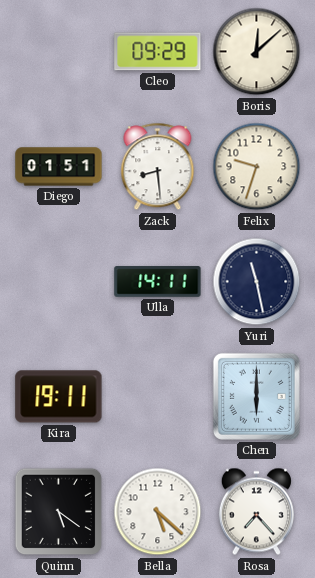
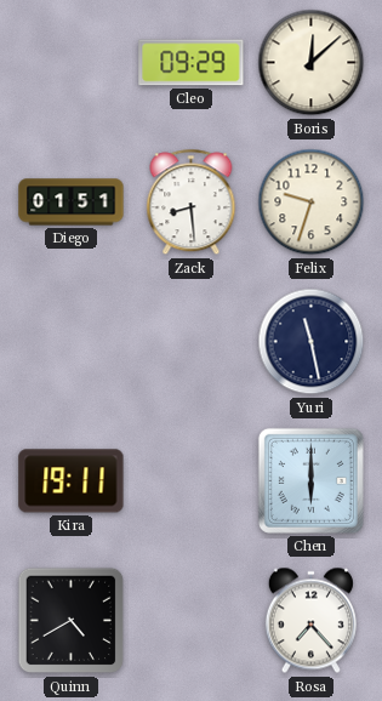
Ulla: 14:11 -> none (158, 282)
Quinn: 5:21 -> 4:40 (72, 621)
Bella: 5:22 -> none (158, 512)
